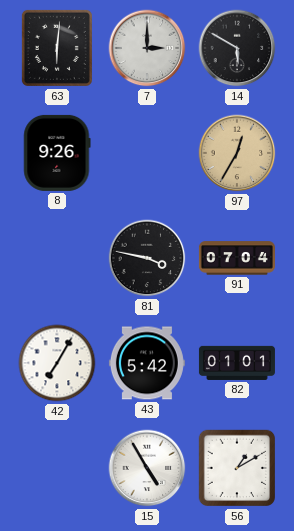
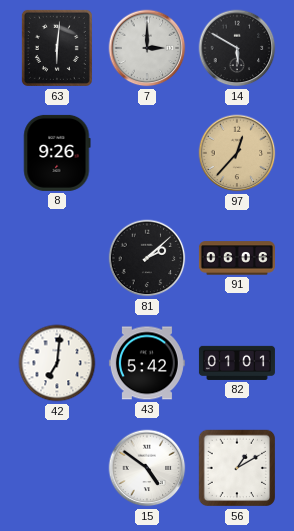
97: 12:35 -> 12:37 (237, 153)
81: 3:47 -> 2:08 (147, 258)
91: 07:04 -> 06:06 (237, 258)
42: 7:05 -> 7:01 (57, 363)
15: 4:55 -> 4:51 (147, 468)
